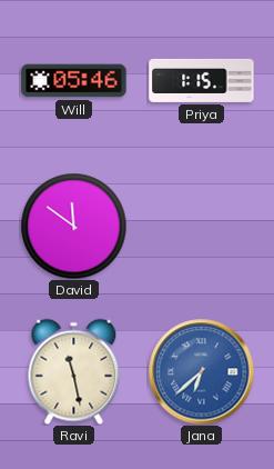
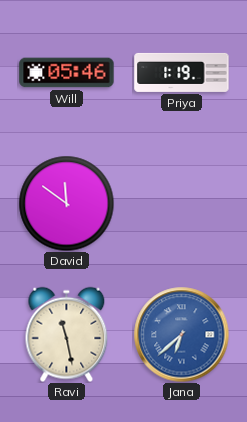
Priya: 1:15 -> 1:19 (182, 72)
